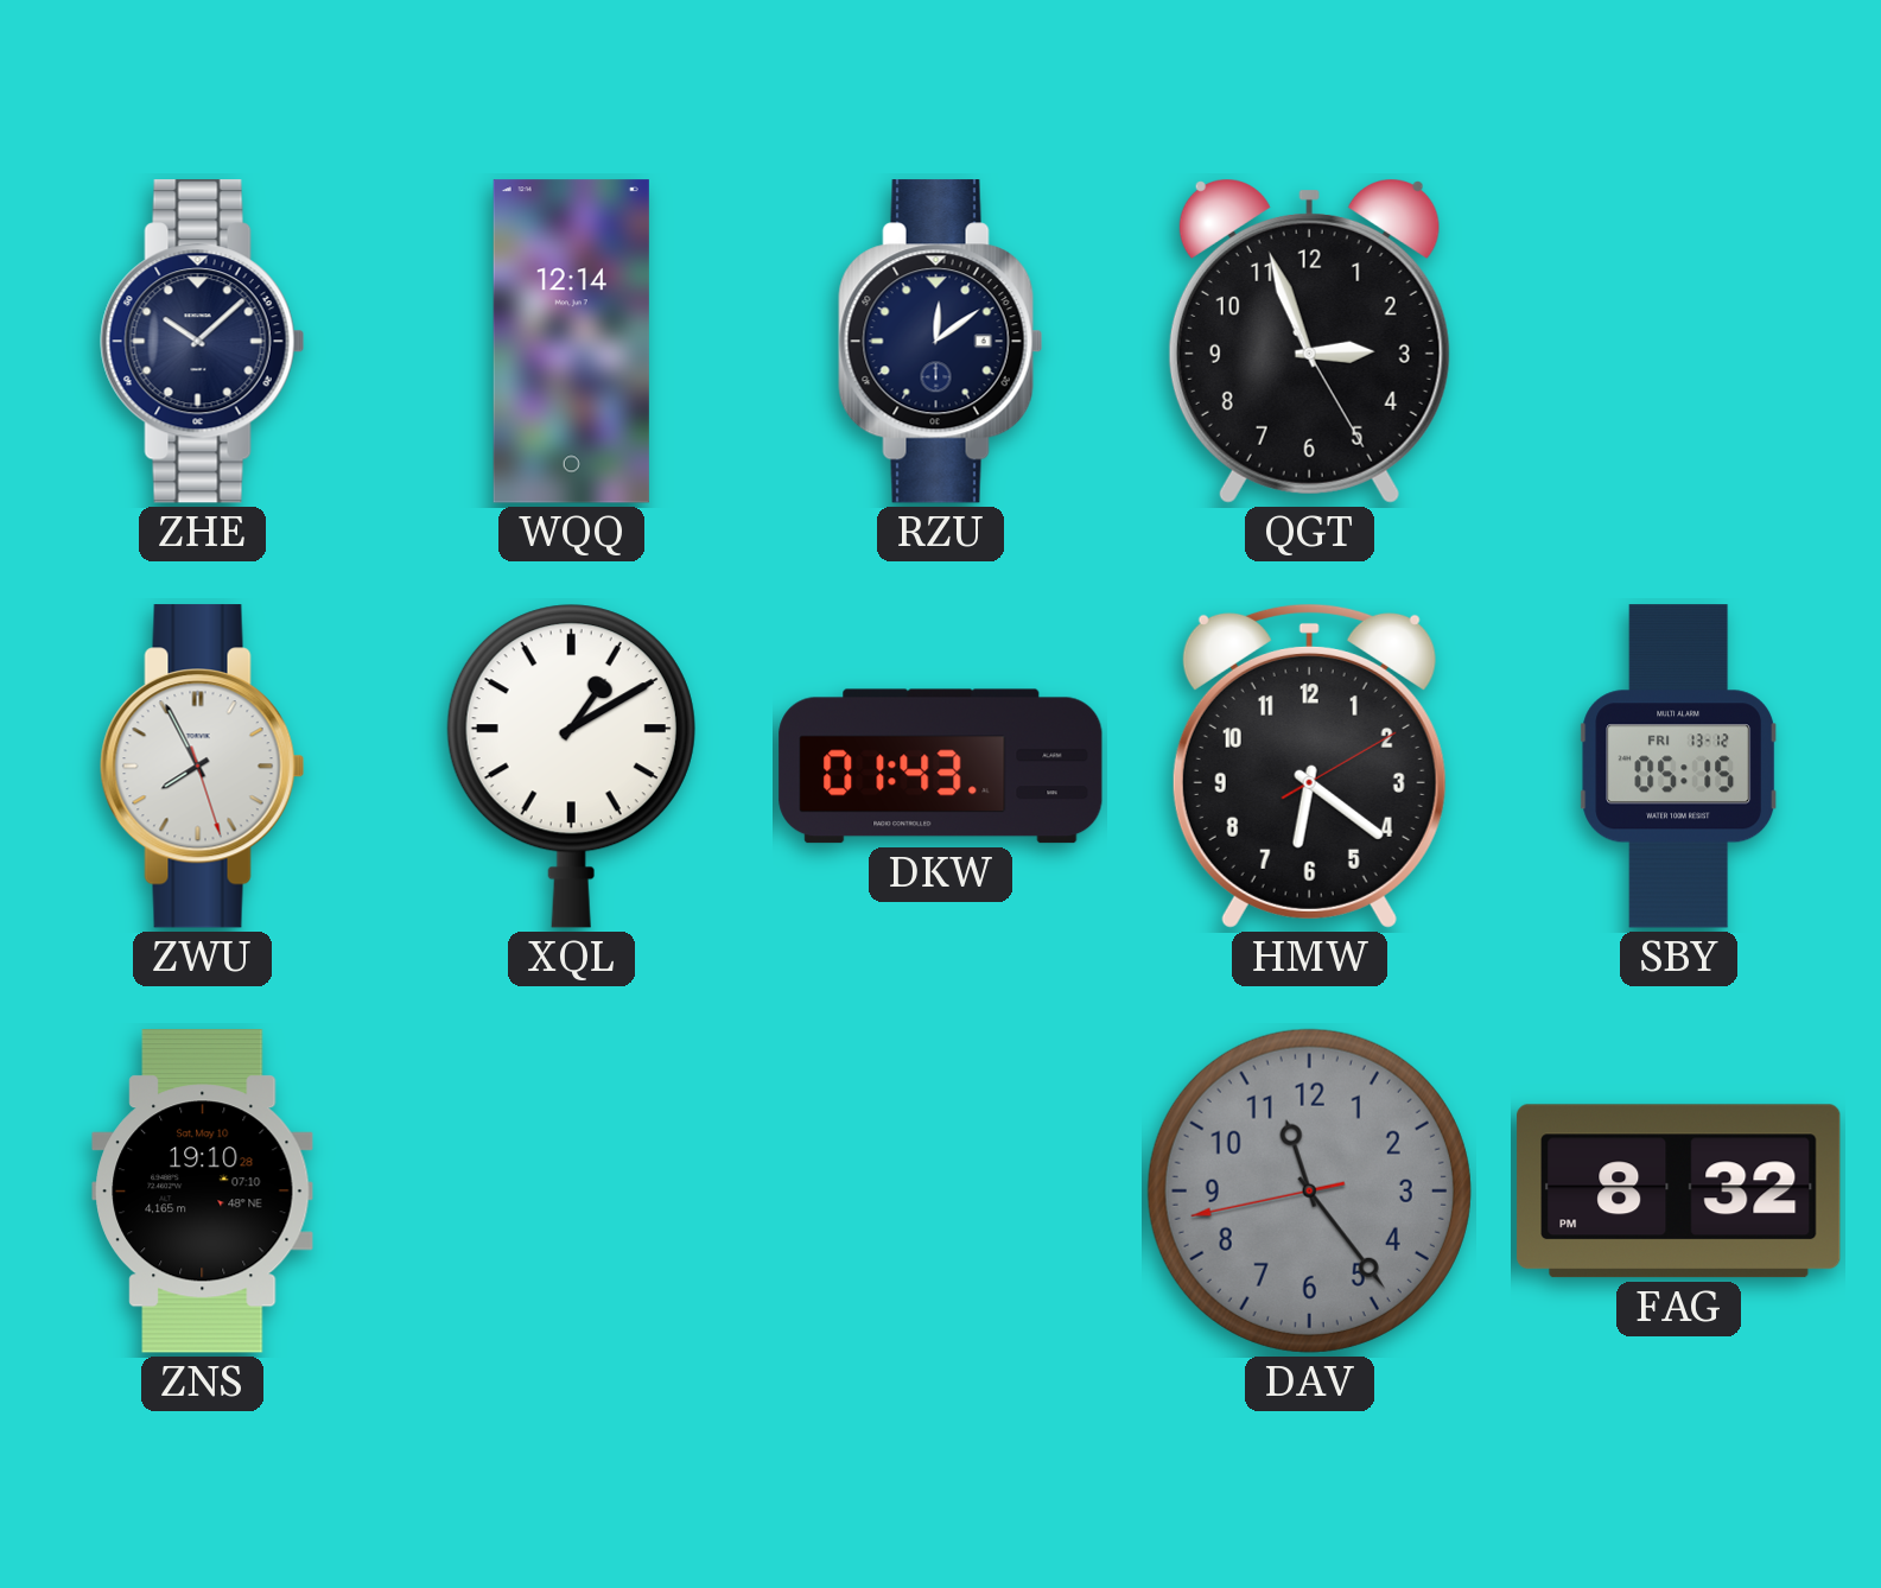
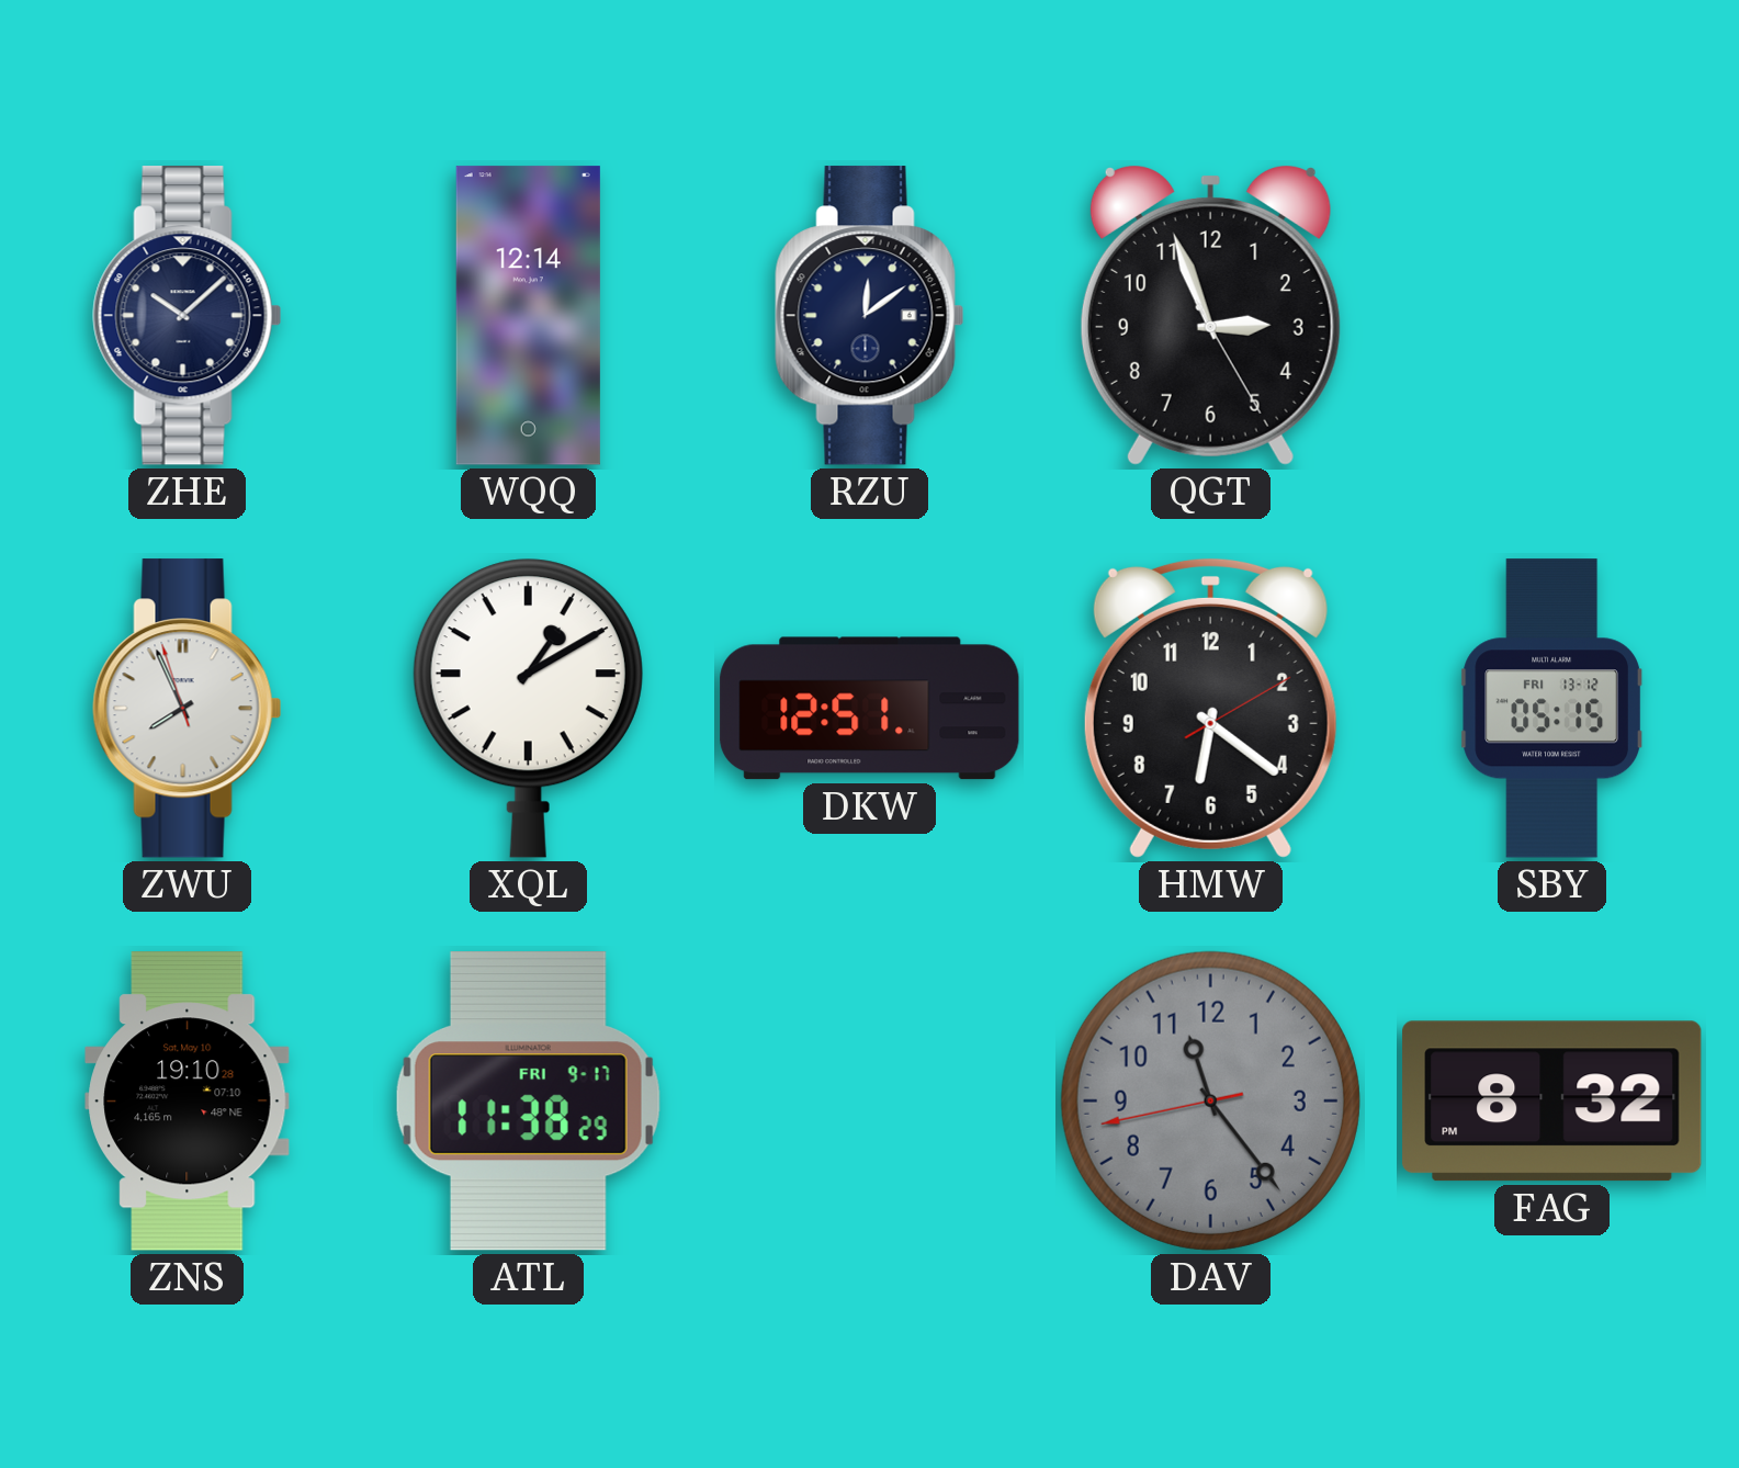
ZWU: 7:55:27 -> 7:55:57 (188, 709)
DKW: 01:43 -> 12:51 (870, 709)
ATL: none -> 11:38 (528, 1100)
